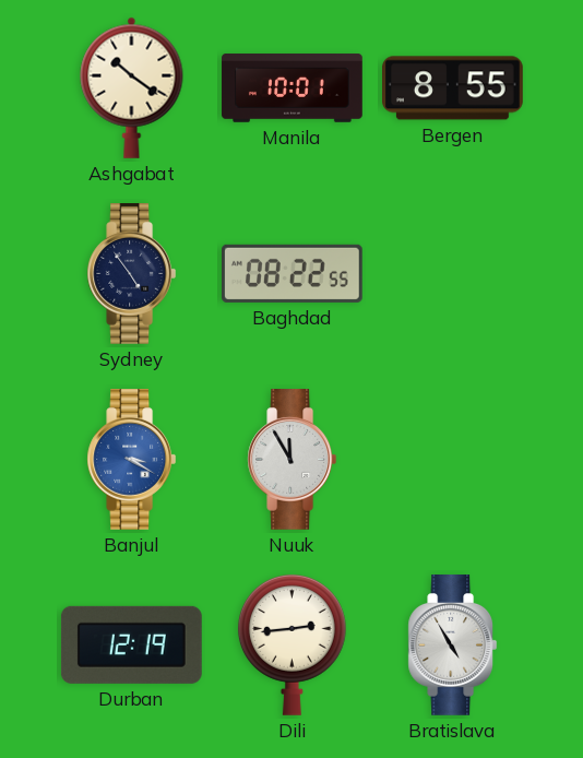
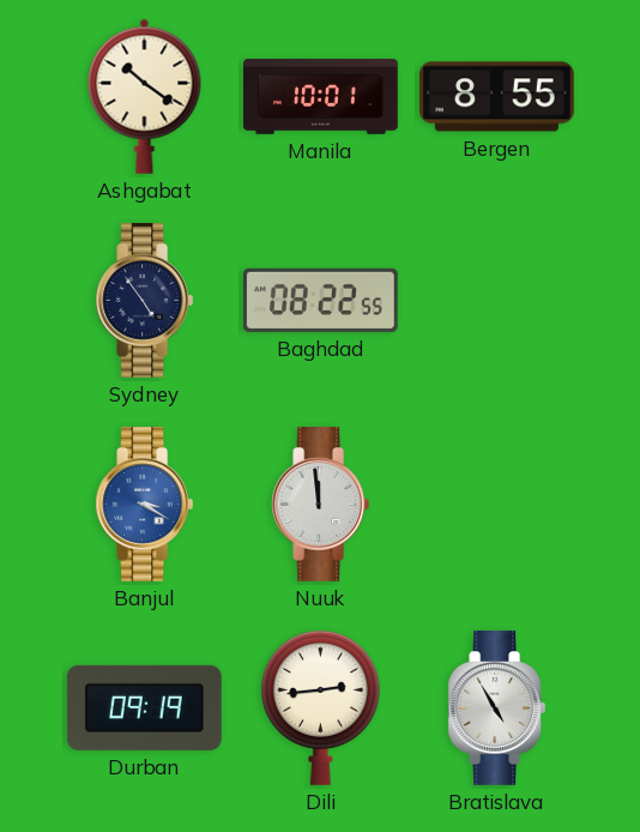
Nuuk: 11:55 -> 11:59 (321, 505)
Durban: 12:19 -> 09:19 (144, 707)
